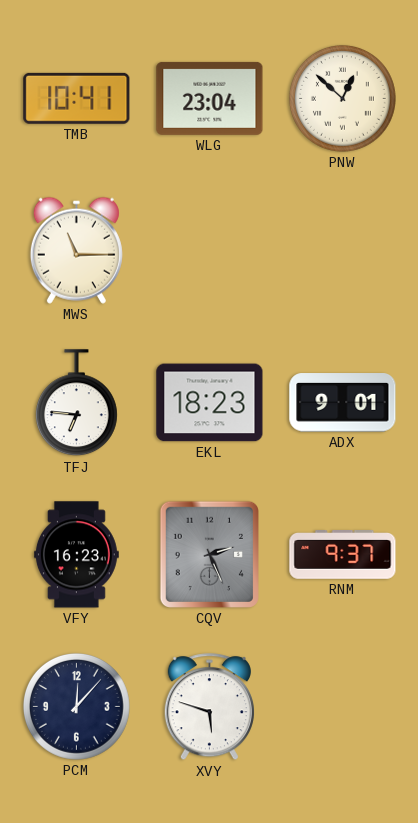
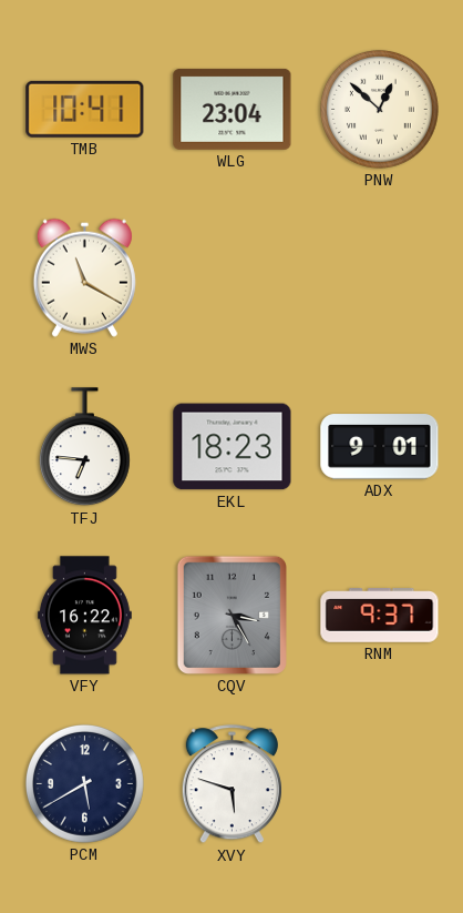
MWS: 11:15 -> 11:20 (84, 277)
VFY: 16:23 -> 16:22 (84, 616)
CQV: 2:26 -> 3:25 (231, 615)
PCM: 12:07 -> 5:40 (85, 784)
